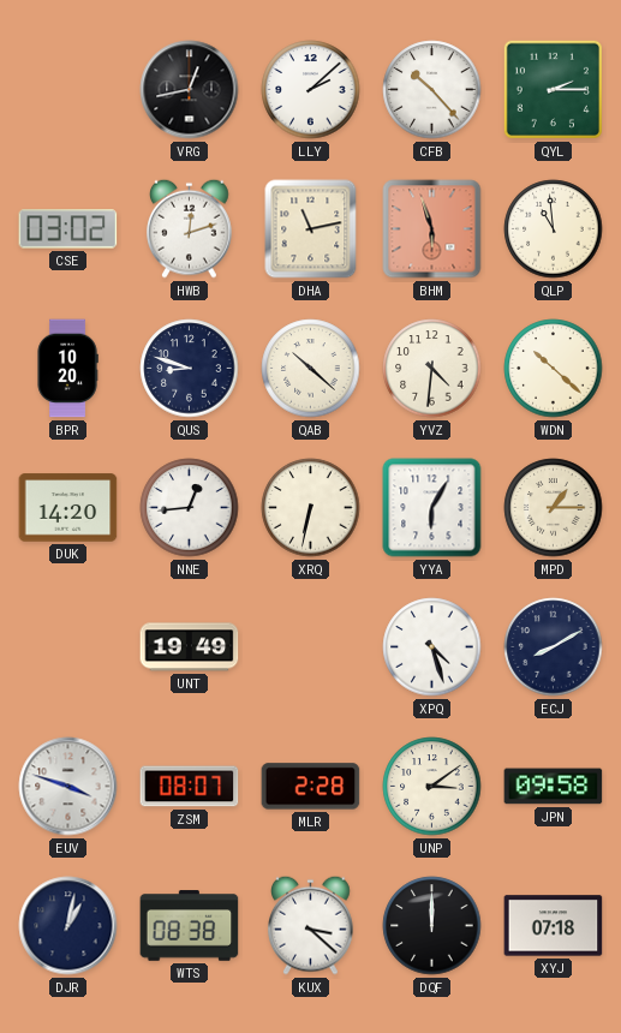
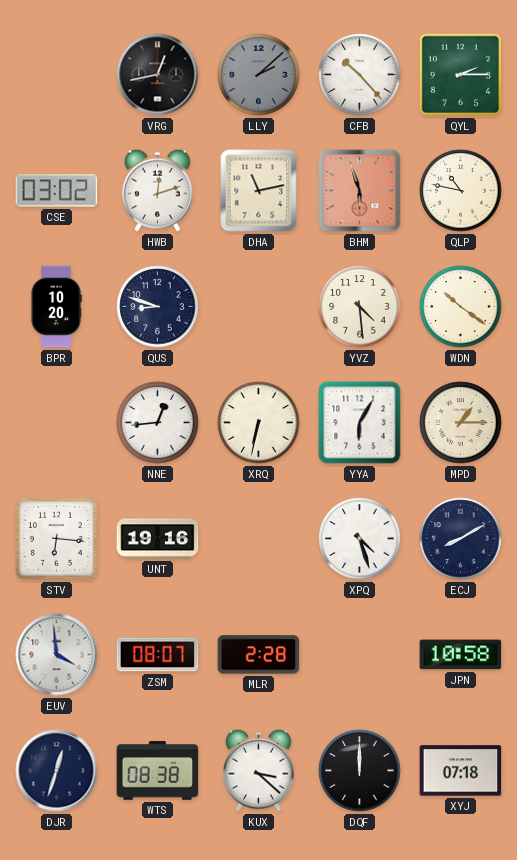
LLY dial: white -> grey (259, 75)
QLP: 10:59 -> 10:47 (461, 191)
QAB: 10:22 -> none (311, 369)
YVZ: 4:31 -> 4:29 (360, 307)
WDN: 10:22 -> 10:21 (461, 307)
DUK: 14:20 -> none (68, 508)
STV: none -> 6:16 (57, 539)
UNT: 19:49 -> 19:16 (158, 539)
EUV: 3:48 -> 3:59 (57, 655)
UNP: 3:09 -> none (432, 787)
JPN: 09:58 -> 10:58 (461, 655)
DJR: 1:02 -> 12:33 (57, 771)
